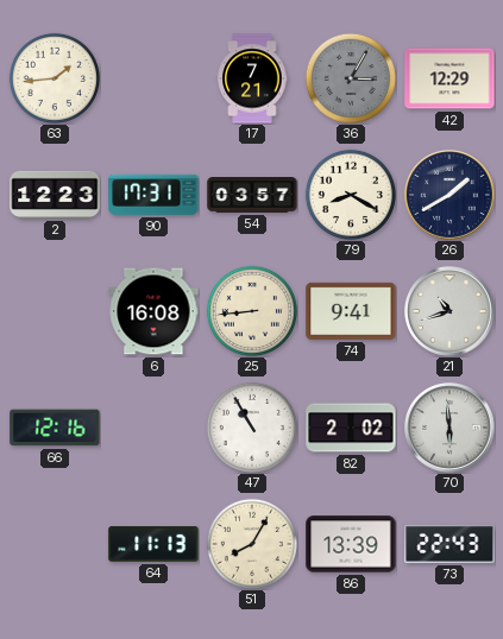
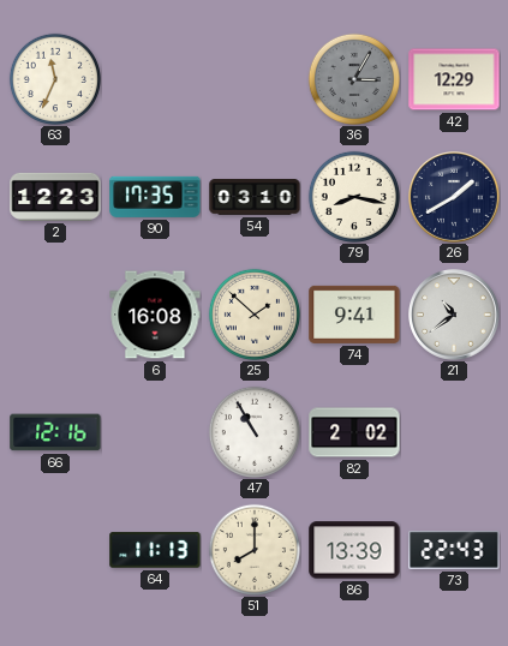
63: 1:44 -> 11:34 (55, 79)
17: 7:21 -> none (252, 78)
90: 17:31 -> 17:35 (155, 197)
54: 03:57 -> 03:10 (255, 197)
79: 8:20 -> 8:17 (354, 197)
25: 8:44 -> 1:52 (255, 315)
21: 10:42 -> 10:39 (455, 316)
70: 5:59 -> none (451, 429)
51: 8:05 -> 8:00 (255, 550)
